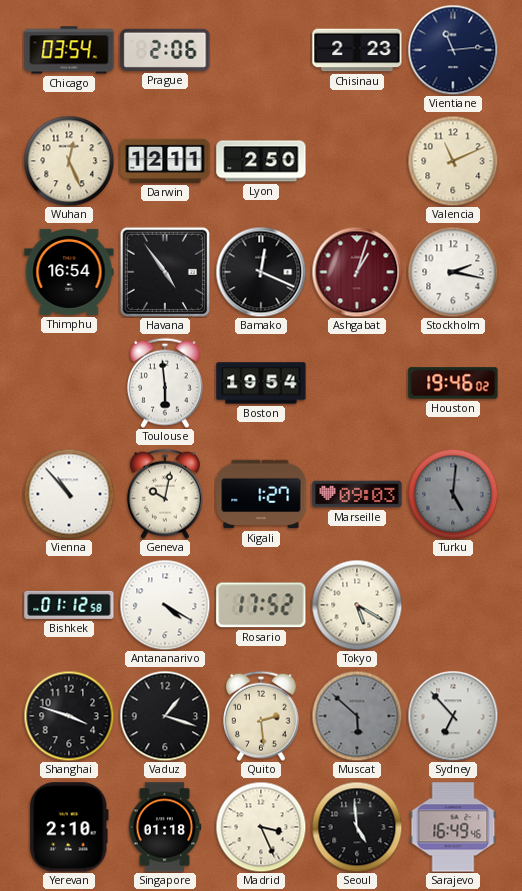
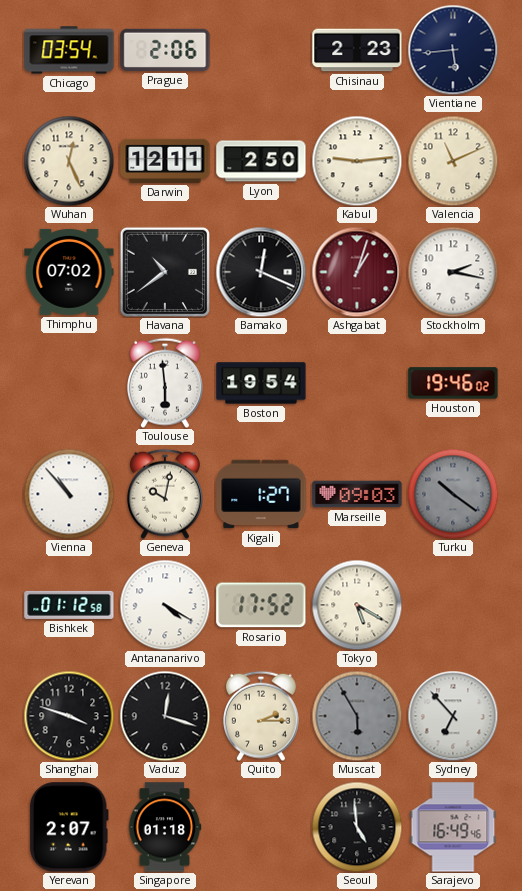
Vientiane: 11:14 -> 5:44 (453, 50)
Kabul: none -> 9:14 (357, 161)
Thimphu: 16:54 -> 07:02 (69, 272)
Havana: 4:54 -> 10:39 (164, 271)
Turku: 5:01 -> 10:21 (453, 494)
Vaduz: 1:18 -> 12:18 (165, 716)
Quito: 2:29 -> 2:15 (261, 716)
Muscat: 5:52 -> 5:55 (357, 716)
Yerevan: 2:10 -> 2:07 (69, 827)
Madrid: 3:26 -> none (261, 827)
